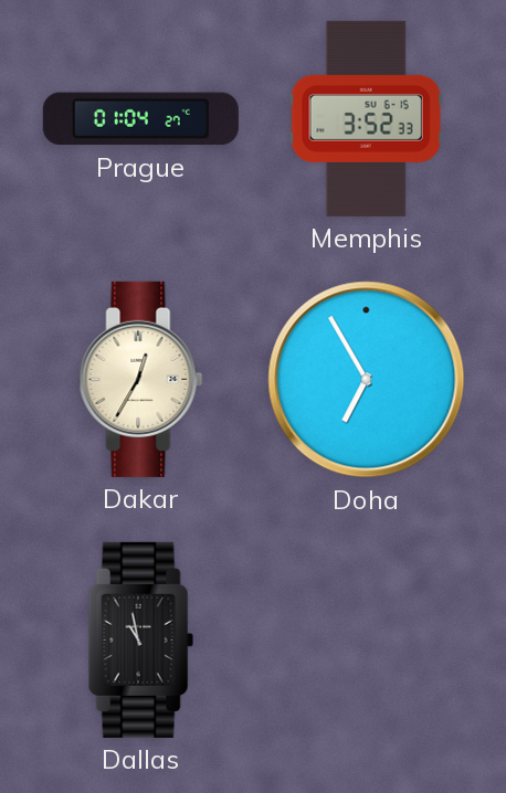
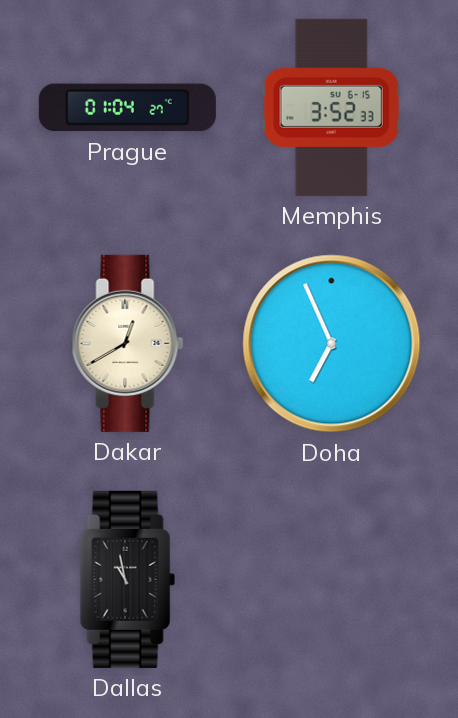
Dakar: 12:35 -> 12:40 (128, 343)
Doha: 6:55 -> 6:56 (332, 344)
